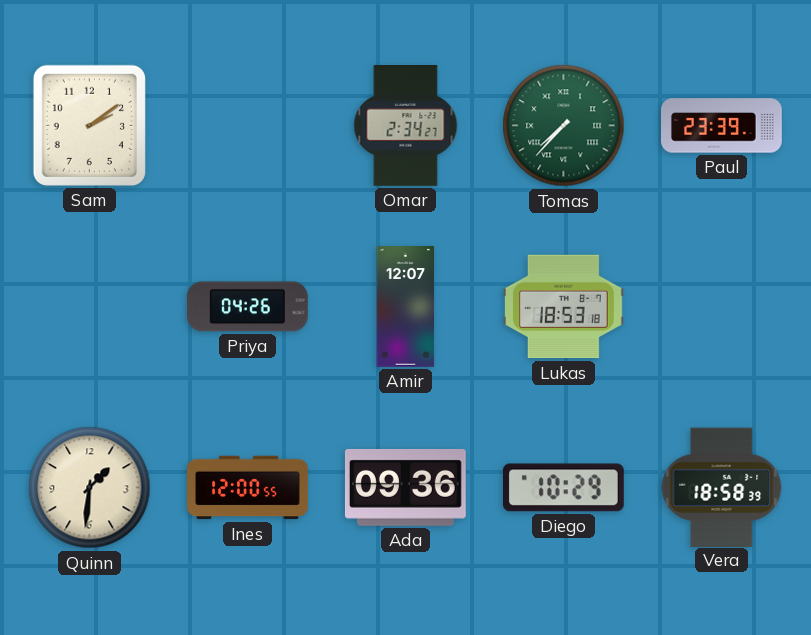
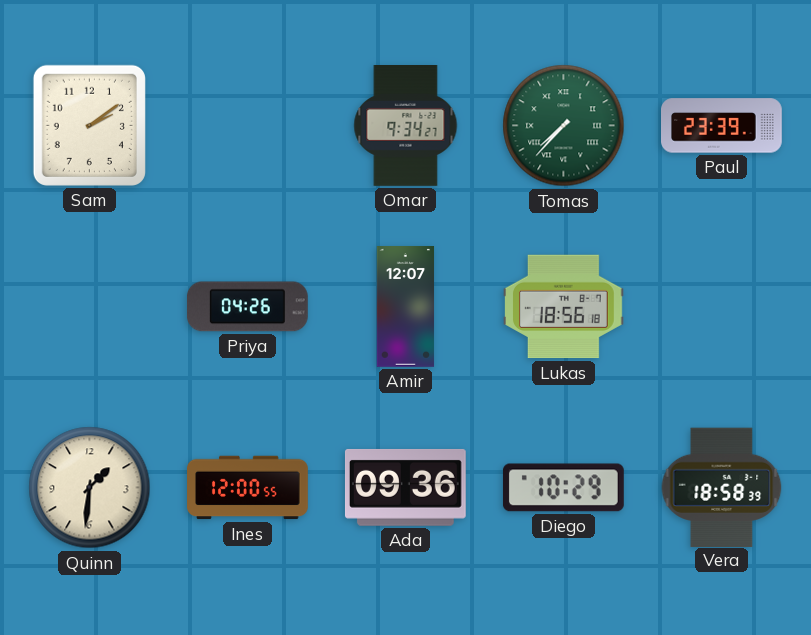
Omar: 2:34 -> 9:34 (406, 126)
Lukas: 18:53 -> 18:56 (564, 307)
